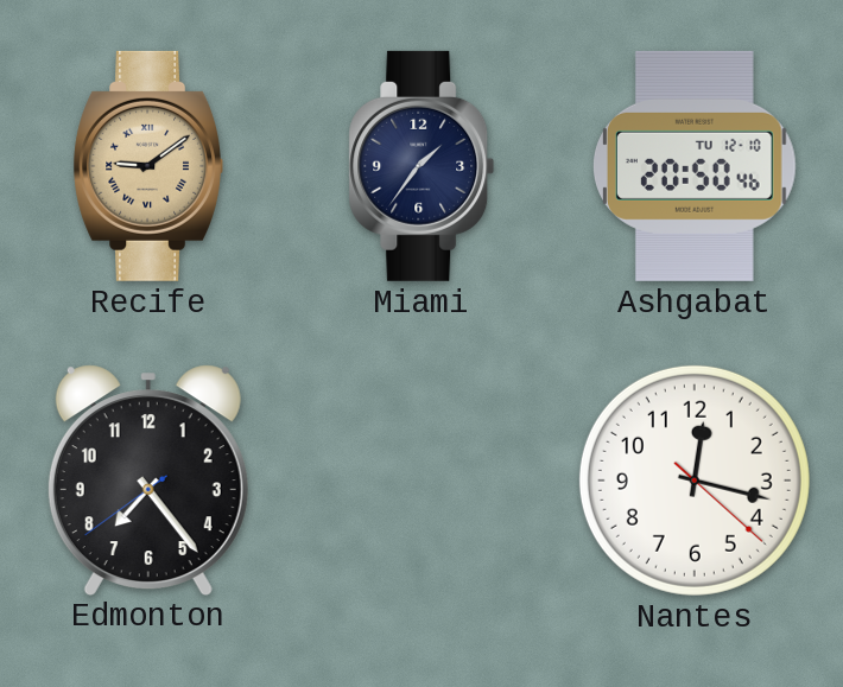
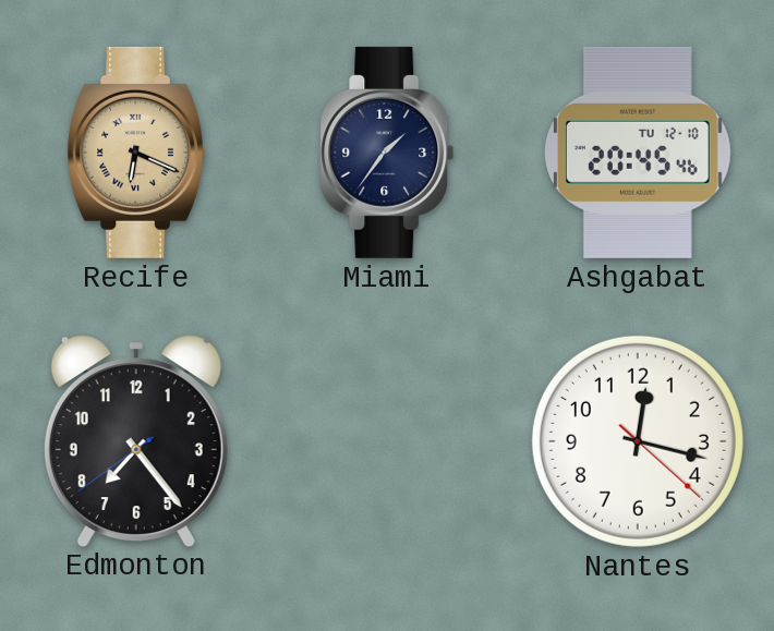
Recife: 9:09 -> 6:19 (135, 153)
Ashgabat: 20:50 -> 20:45 (638, 153)
